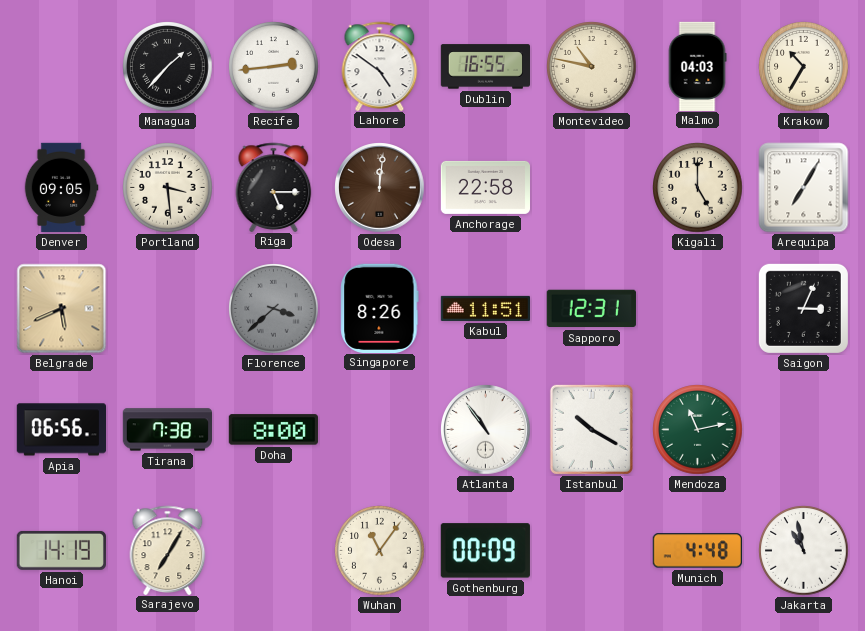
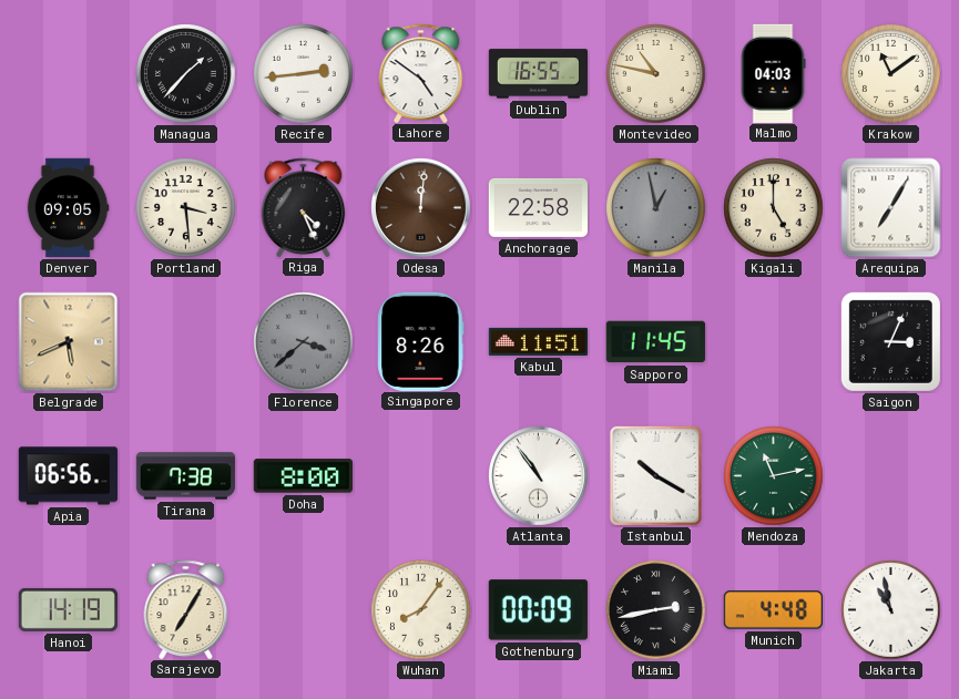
Krakow: 10:35 -> 11:09 (891, 74)
Riga: 5:15 -> 4:26 (304, 207)
Manila: none -> 12:58 (656, 208)
Sapporo: 12:31 -> 11:45 (655, 342)
Wuhan: 11:06 -> 8:06 (421, 610)
Miami: none -> 2:43 (656, 610)
